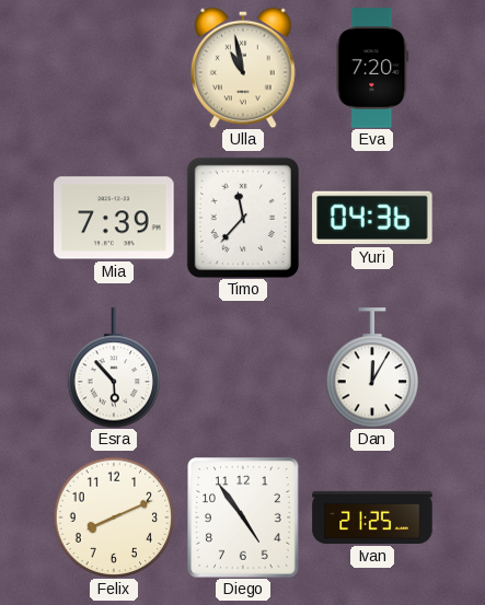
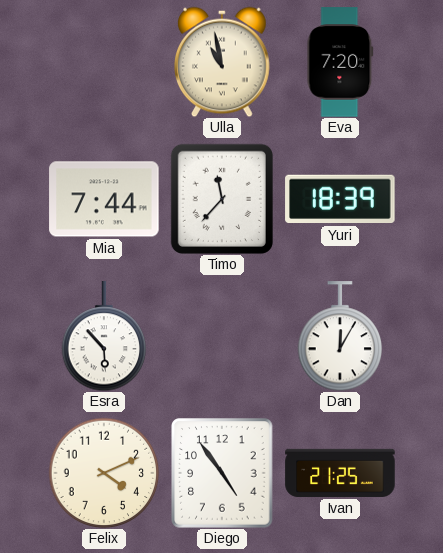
Mia: 7:39 -> 7:44 (104, 199)
Yuri: 04:36 -> 18:39 (340, 199)
Felix: 8:11 -> 4:11 (104, 473)
